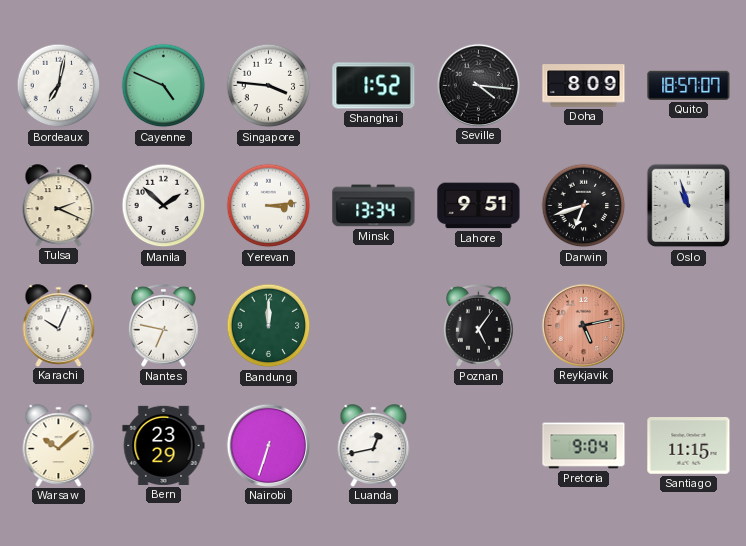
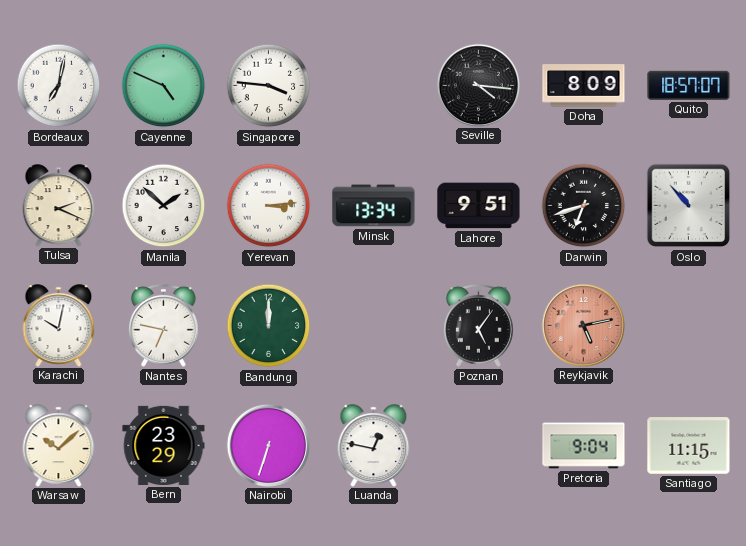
Shanghai: 1:52 -> none (374, 86)
Oslo: 10:57 -> 10:53 (689, 206)
Karachi: 10:04 -> 10:02 (59, 325)
Luanda: 12:43 -> 12:47 (374, 445)
